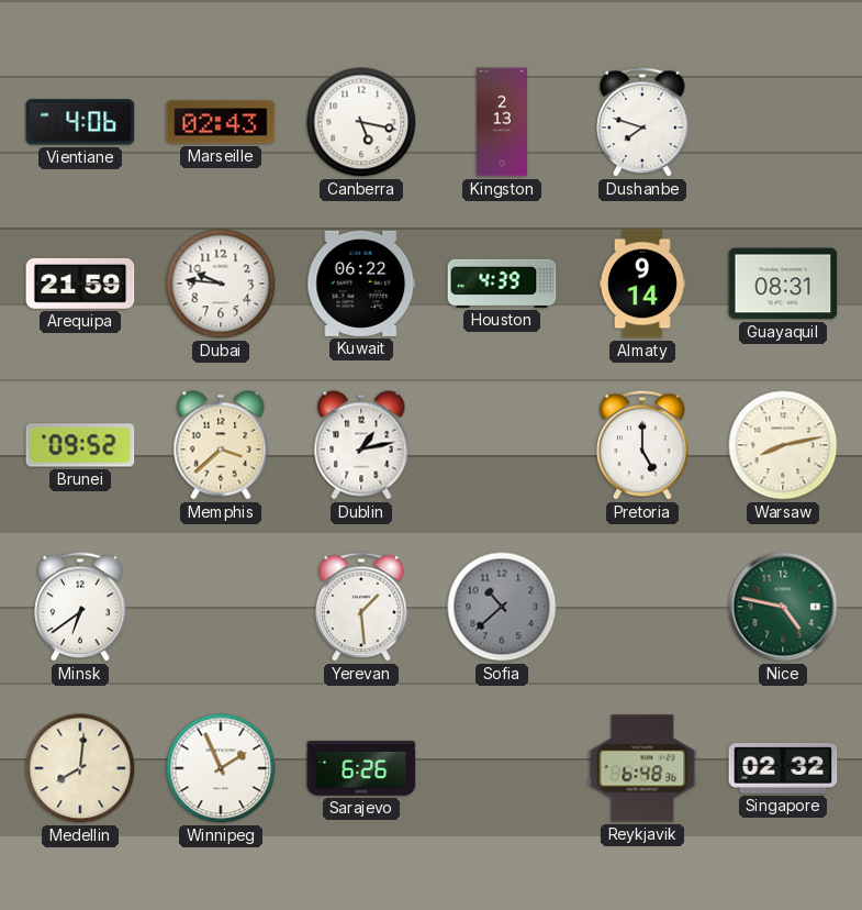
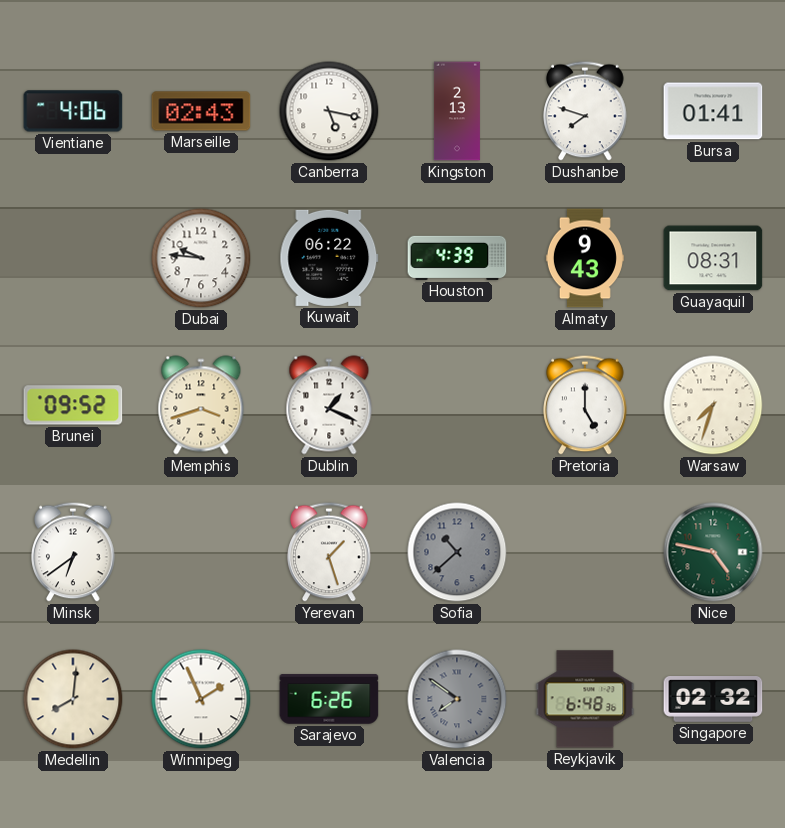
Bursa: none -> 01:41 (713, 111)
Arequipa: 21:59 -> none (80, 284)
Almaty: 9:14 -> 9:43 (585, 258)
Memphis: 3:38 -> 3:42 (201, 405)
Dublin: 1:13 -> 1:19 (329, 405)
Warsaw: 8:13 -> 7:33 (713, 405)
Yerevan: 1:29 -> 1:27 (329, 552)
Valencia: none -> 7:51 (457, 699)
